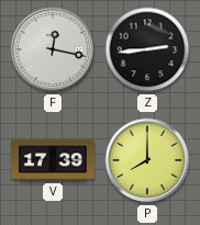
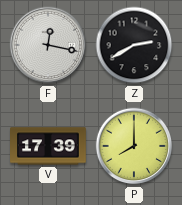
Z: 2:44 -> 2:40 (134, 45)
